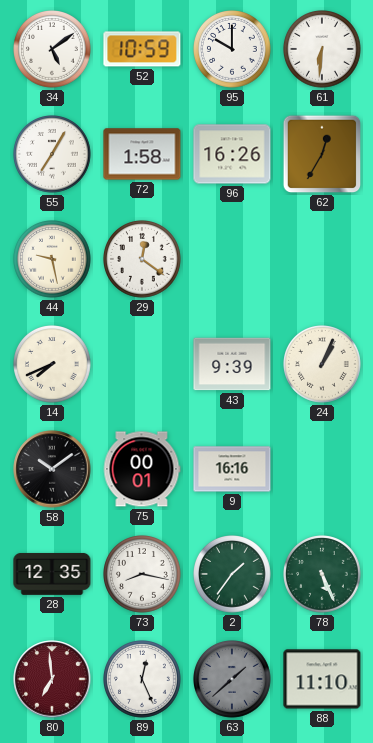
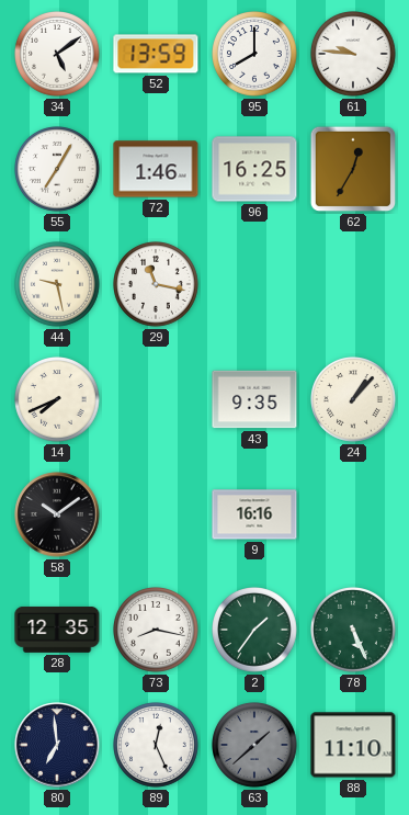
52: 10:59 -> 13:59 (156, 54)
95: 10:00 -> 8:00 (255, 55)
61: 6:31 -> 9:46 (354, 55)
72: 1:58 -> 1:46 (156, 169)
96: 16:26 -> 16:25 (254, 169)
29: 12:21 -> 11:17 (157, 285)
43: 9:39 -> 9:35 (254, 399)
24: 1:04 -> 1:07 (354, 400)
75: 00:01 -> none (142, 469)
80 dial: burgundy -> navy (57, 745)
